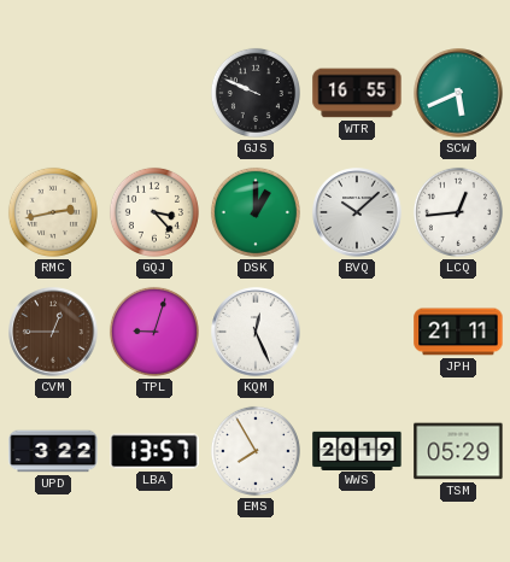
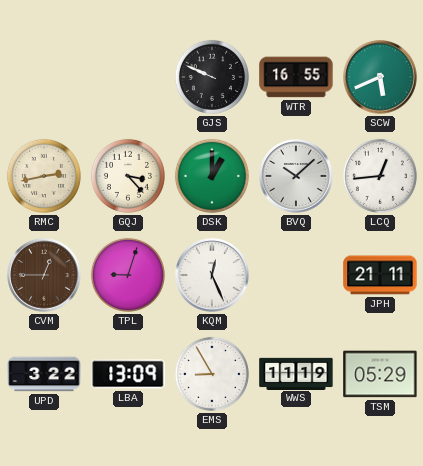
LBA: 13:57 -> 13:09 (128, 374)
EMS: 7:55 -> 8:55 (212, 374)
WWS: 20:19 -> 11:19 (296, 373)
